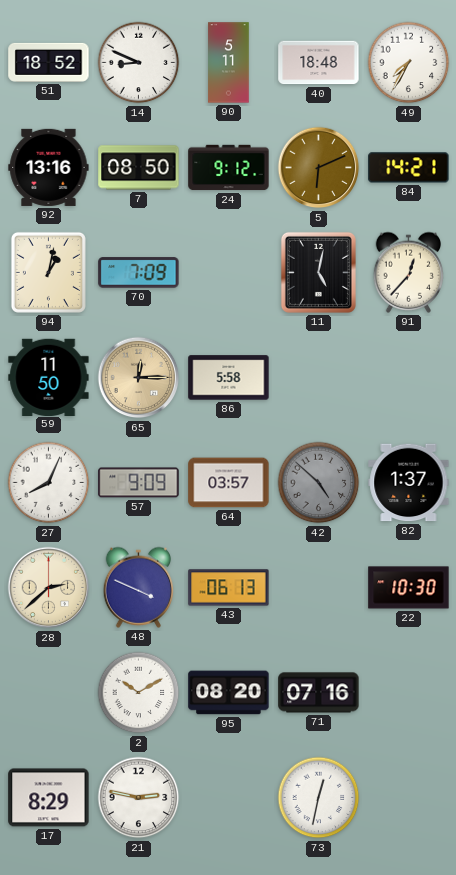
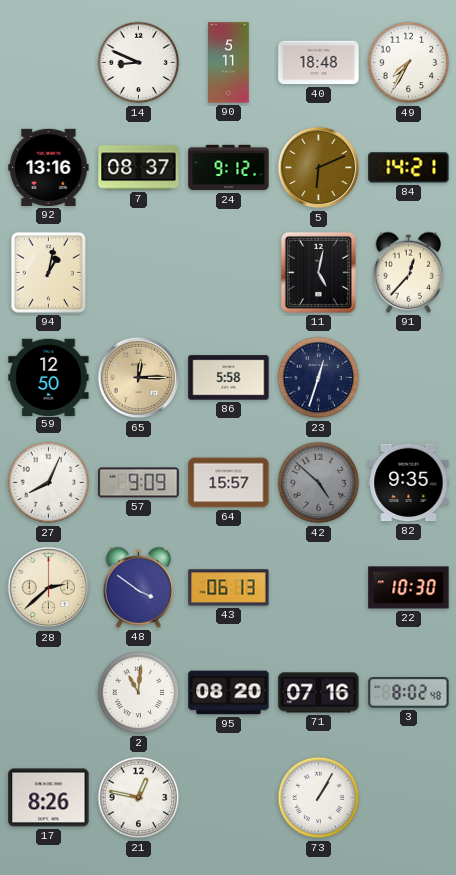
51: 18:52 -> none (49, 62)
7: 08:50 -> 08:37 (139, 168)
70: 7:09 -> none (139, 273)
59: 11:50 -> 12:50 (49, 377)
23: none -> 12:33 (319, 378)
64: 03:57 -> 15:57 (229, 483)
82: 1:37 -> 9:35 (409, 483)
48: 3:49 -> 3:51 (139, 587)
2: 10:10 -> 11:01 (139, 693)
3: none -> 8:02 (409, 693)
17: 8:29 -> 8:26 (49, 798)
21: 2:47 -> 12:47 (139, 798)
73: 12:32 -> 1:05 (319, 798)
